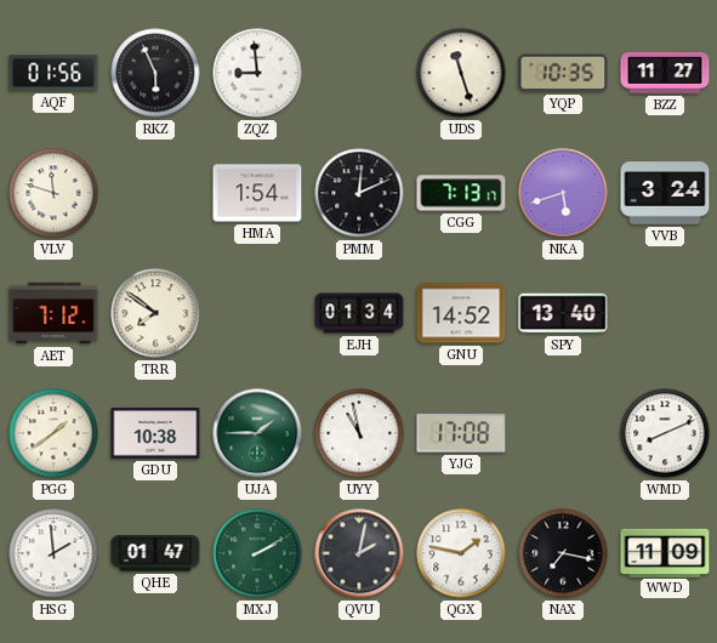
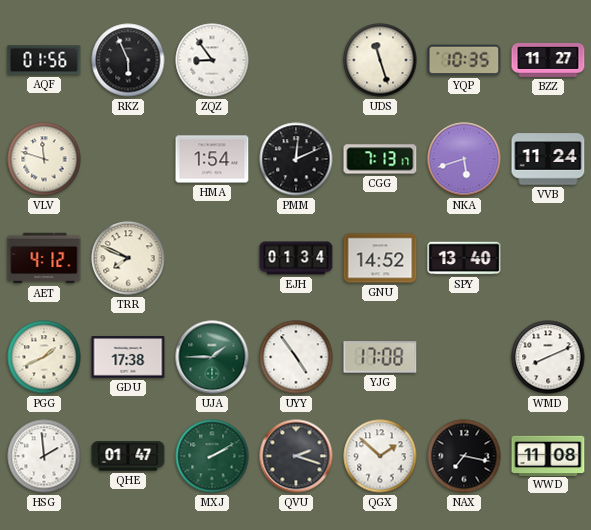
ZQZ: 8:59 -> 8:54 (212, 60)
VVB: 3:24 -> 11:24 (548, 159)
AET: 7:12 -> 4:12 (44, 258)
TRR: 7:51 -> 7:49 (128, 258)
PGG: 1:39 -> 1:41 (44, 357)
GDU: 10:38 -> 17:38 (128, 357)
UYY: 10:58 -> 4:54 (296, 357)
QVU: 2:02 -> 2:18 (296, 456)
QGX: 1:47 -> 1:52 (380, 456)
WWD: 11:09 -> 11:08 (548, 455)
